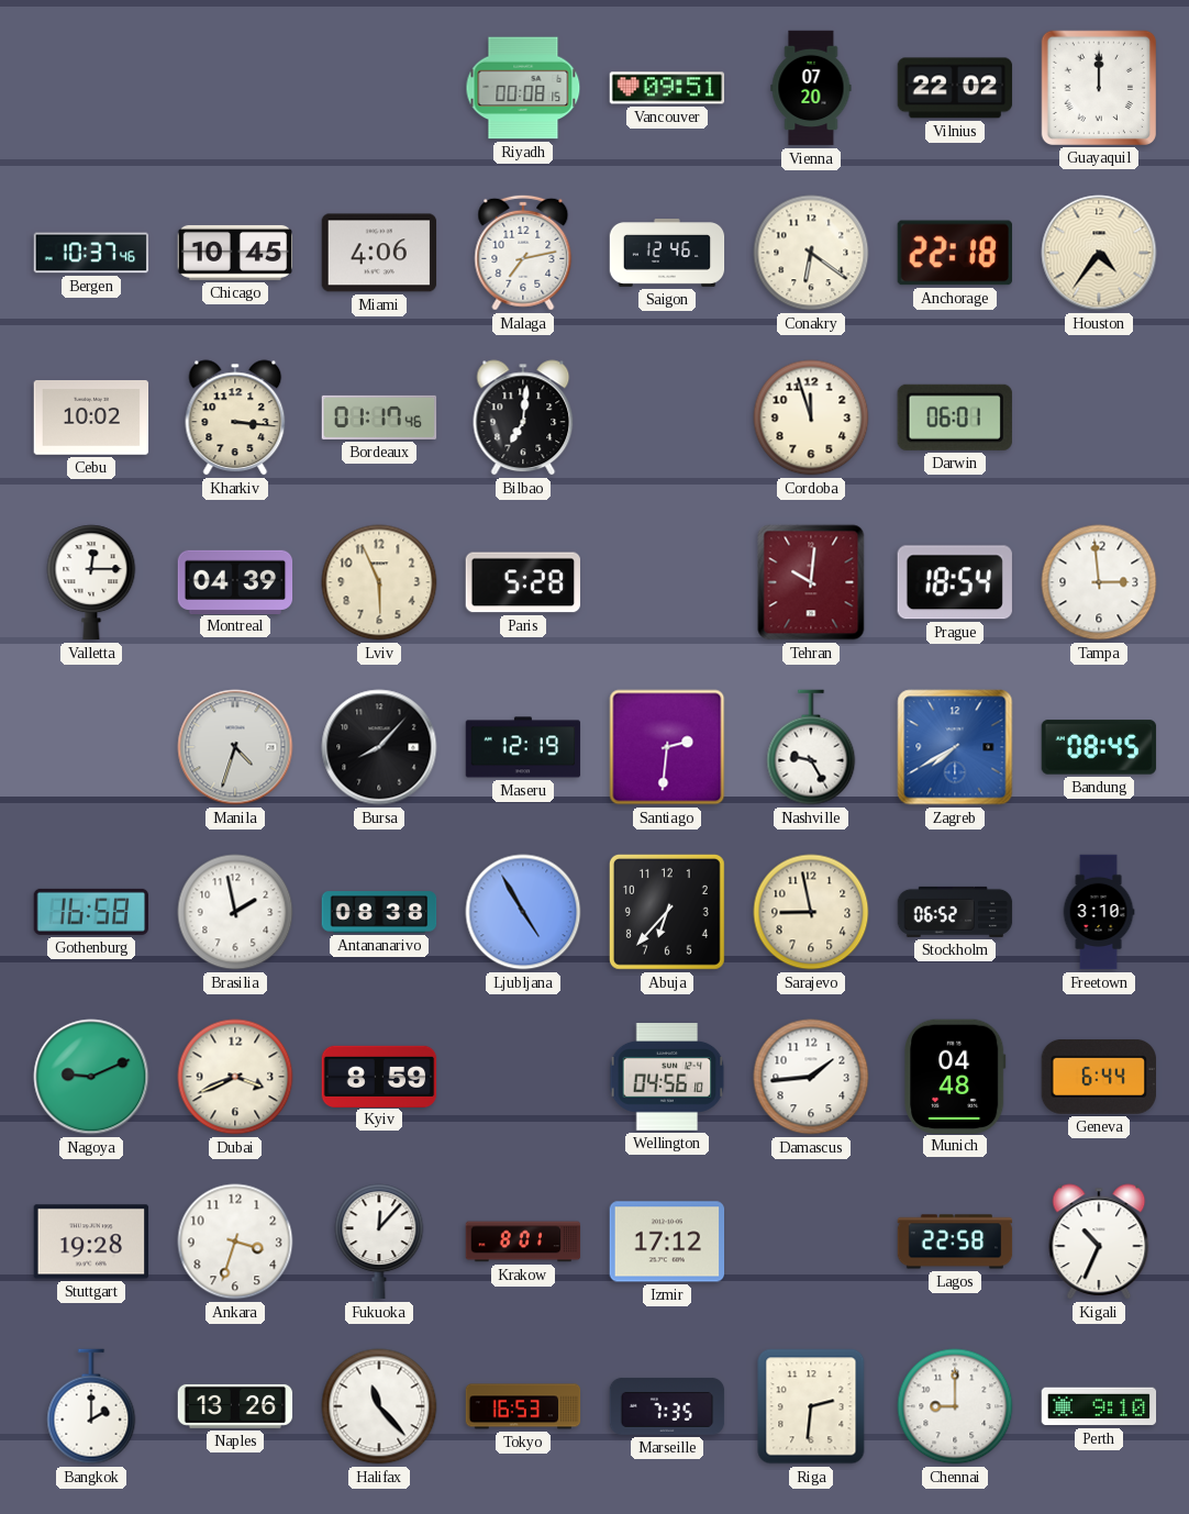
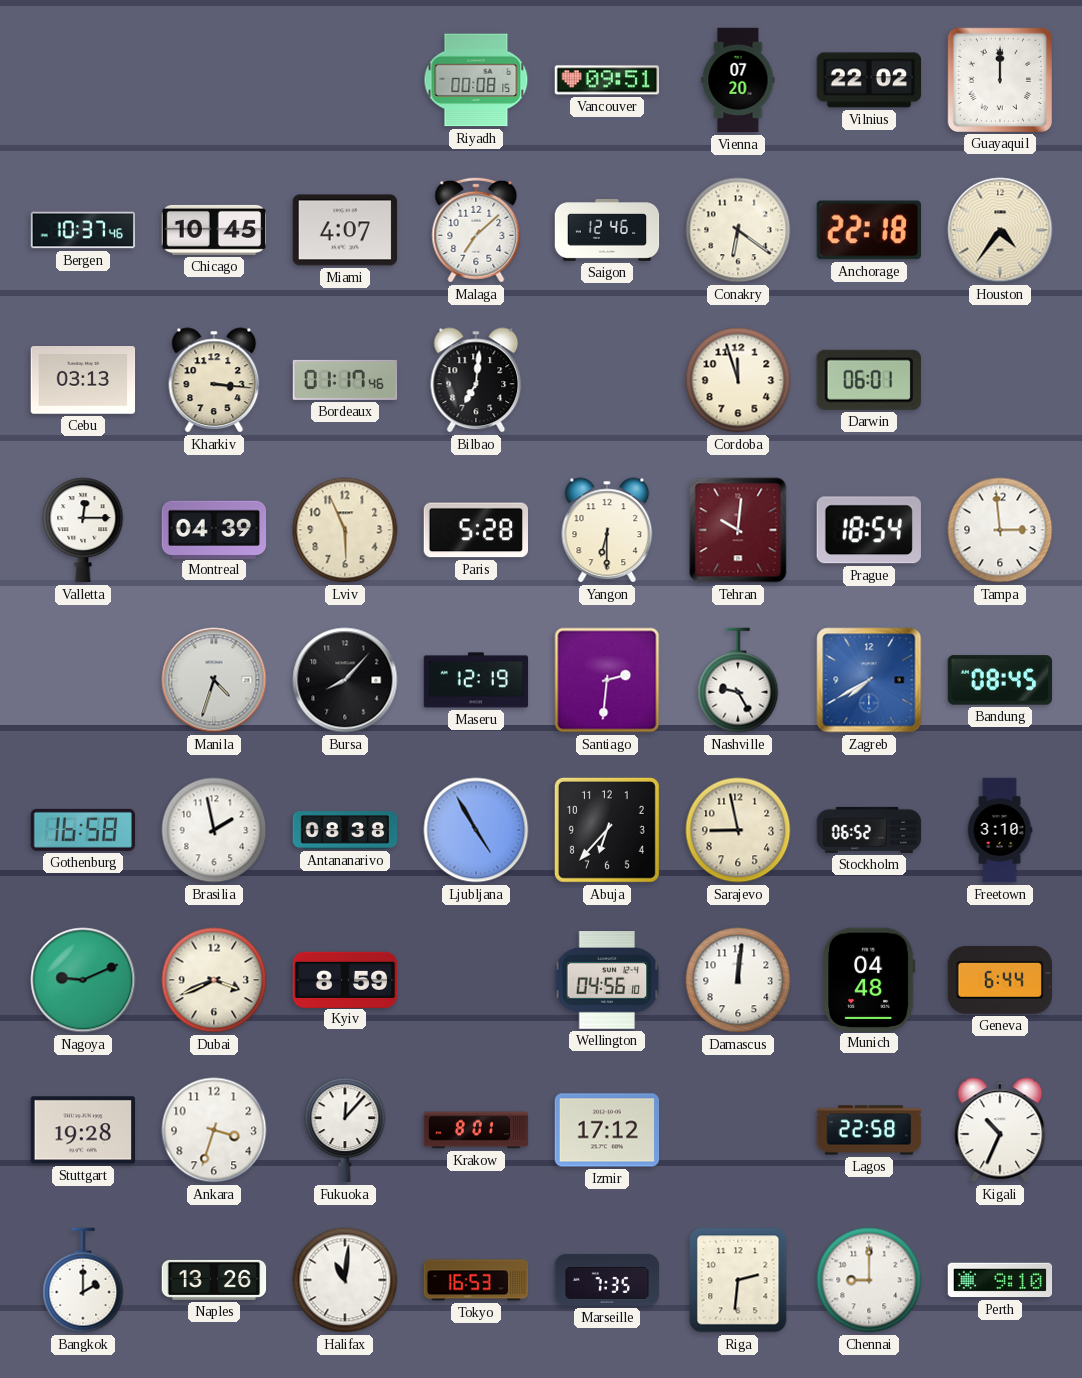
Miami: 4:06 -> 4:07 (345, 230)
Malaga: 7:13 -> 7:08 (476, 230)
Cebu: 10:02 -> 03:13 (83, 381)
Yangon: none -> 6:30 (607, 530)
Damascus: 1:44 -> 12:01 (738, 980)
Halifax: 11:23 -> 11:01 (345, 1280)
